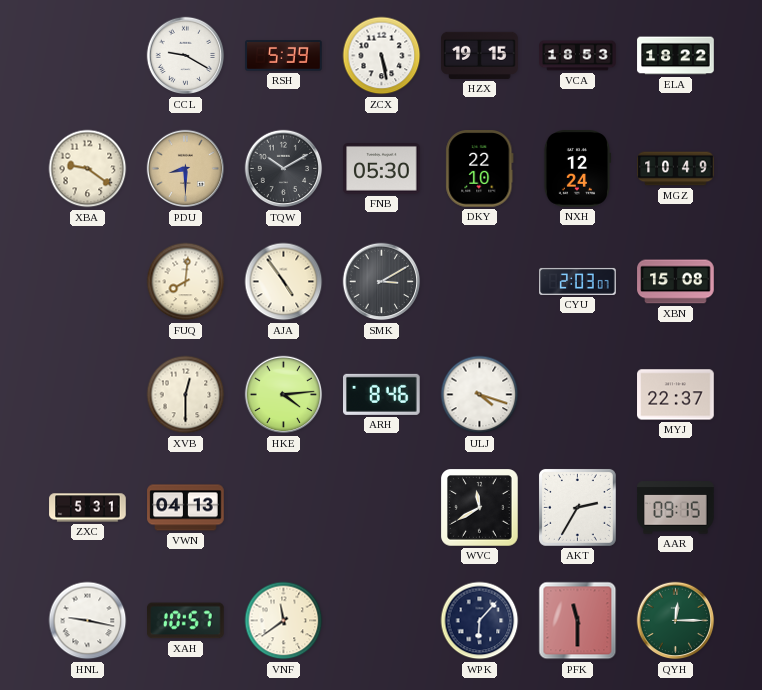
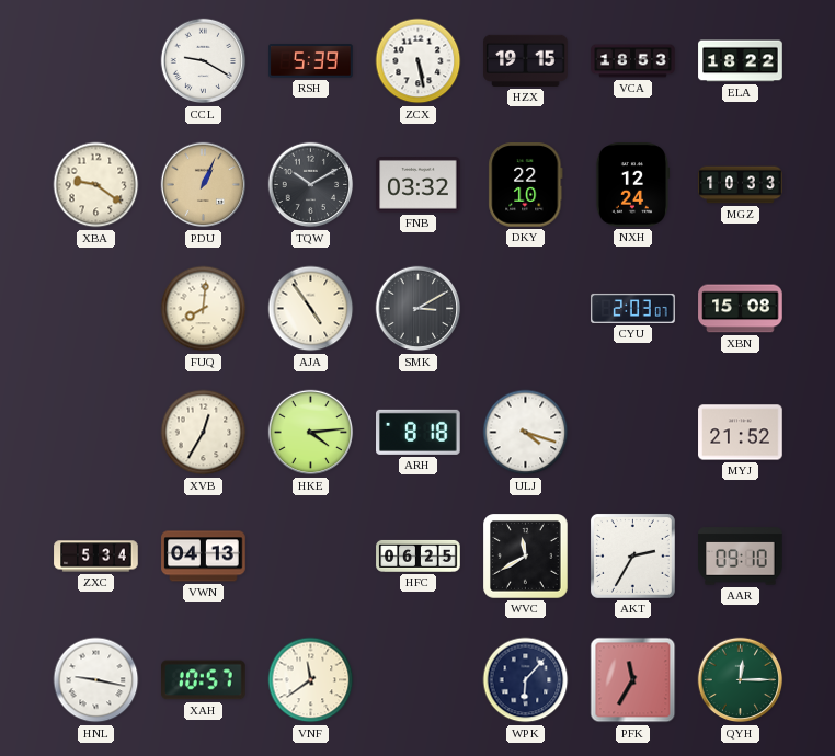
PDU: 8:30 -> 1:04 (204, 185)
FNB: 05:30 -> 03:32 (419, 185)
MGZ: 10:49 -> 10:33 (741, 185)
XVB: 12:30 -> 12:35 (204, 433)
ARH: 8:46 -> 8:18 (419, 432)
MYJ: 22:37 -> 21:52 (741, 433)
ZXC: 5:31 -> 5:34 (96, 557)
HFC: none -> 06:25 (419, 555)
AAR: 09:15 -> 09:10 (741, 557)
PFK: 11:30 -> 11:35 (633, 680)
